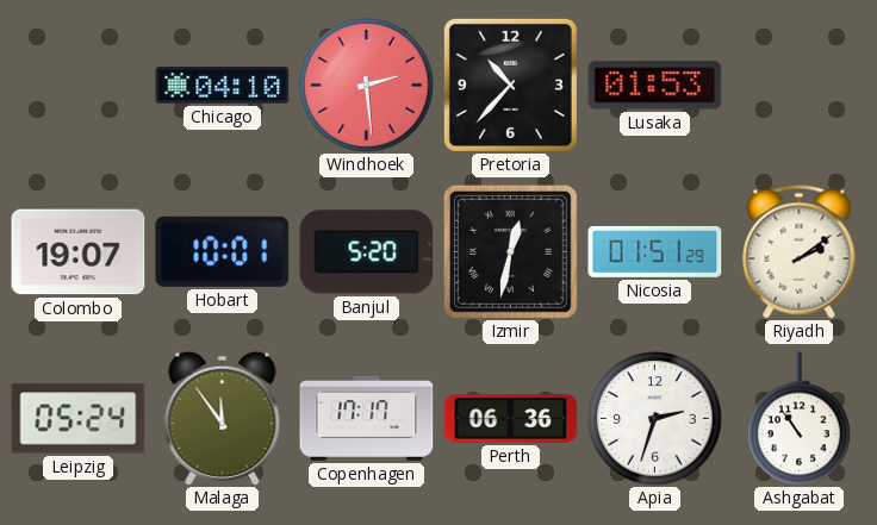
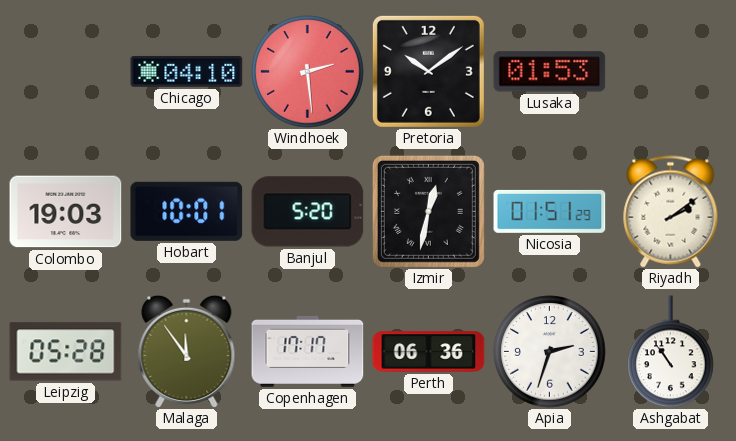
Pretoria: 10:37 -> 10:09 (428, 71)
Colombo: 19:07 -> 19:03 (66, 212)
Leipzig: 05:24 -> 05:28 (66, 352)
